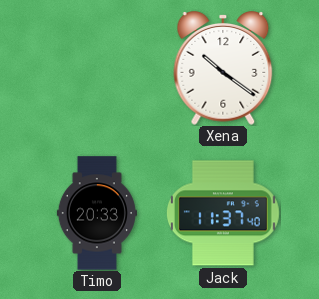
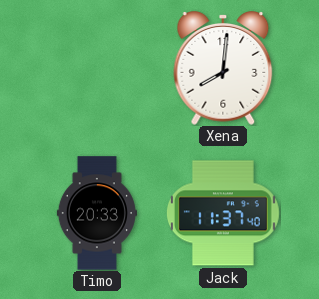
Xena: 10:21 -> 8:01 (223, 69)
